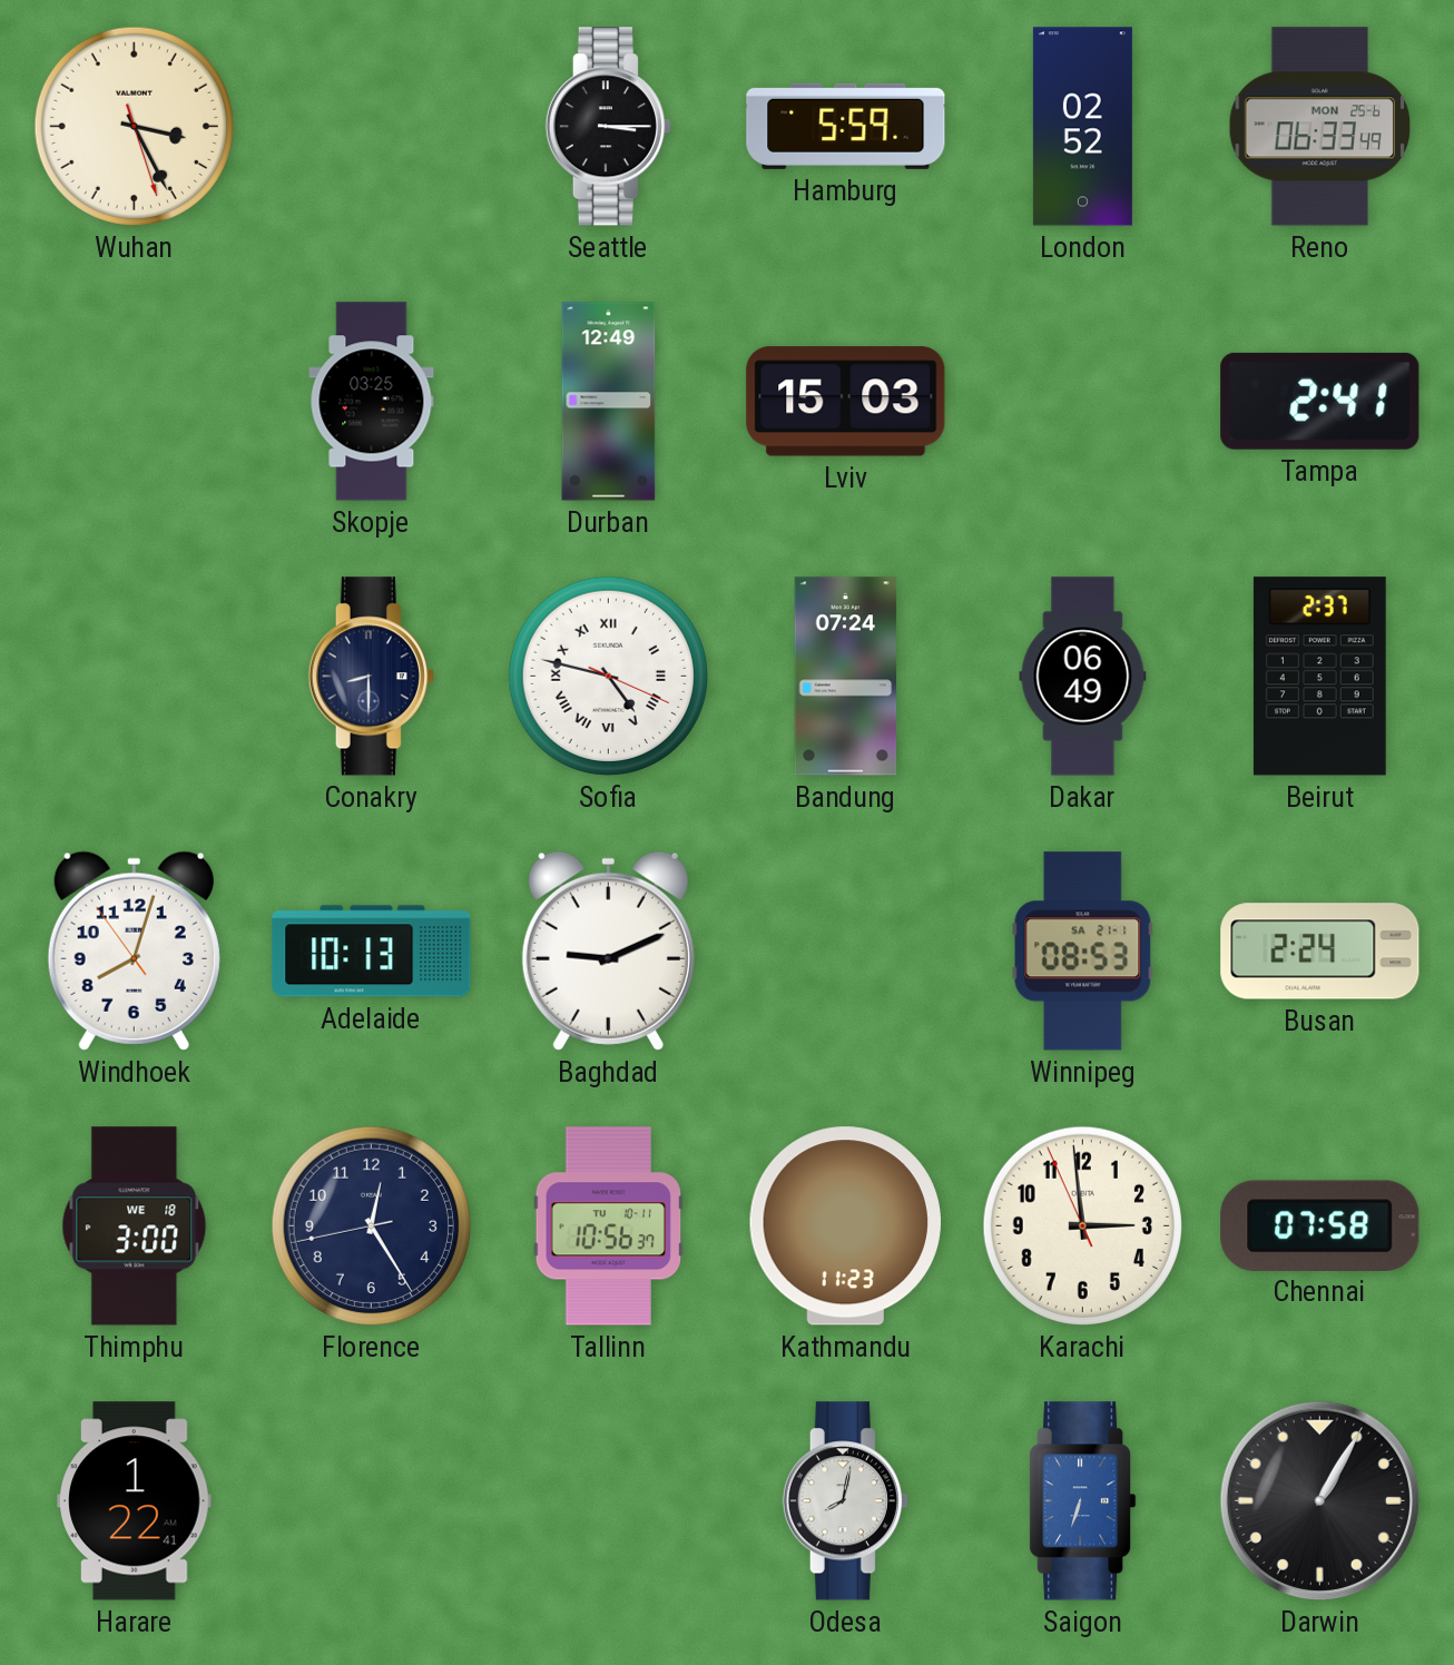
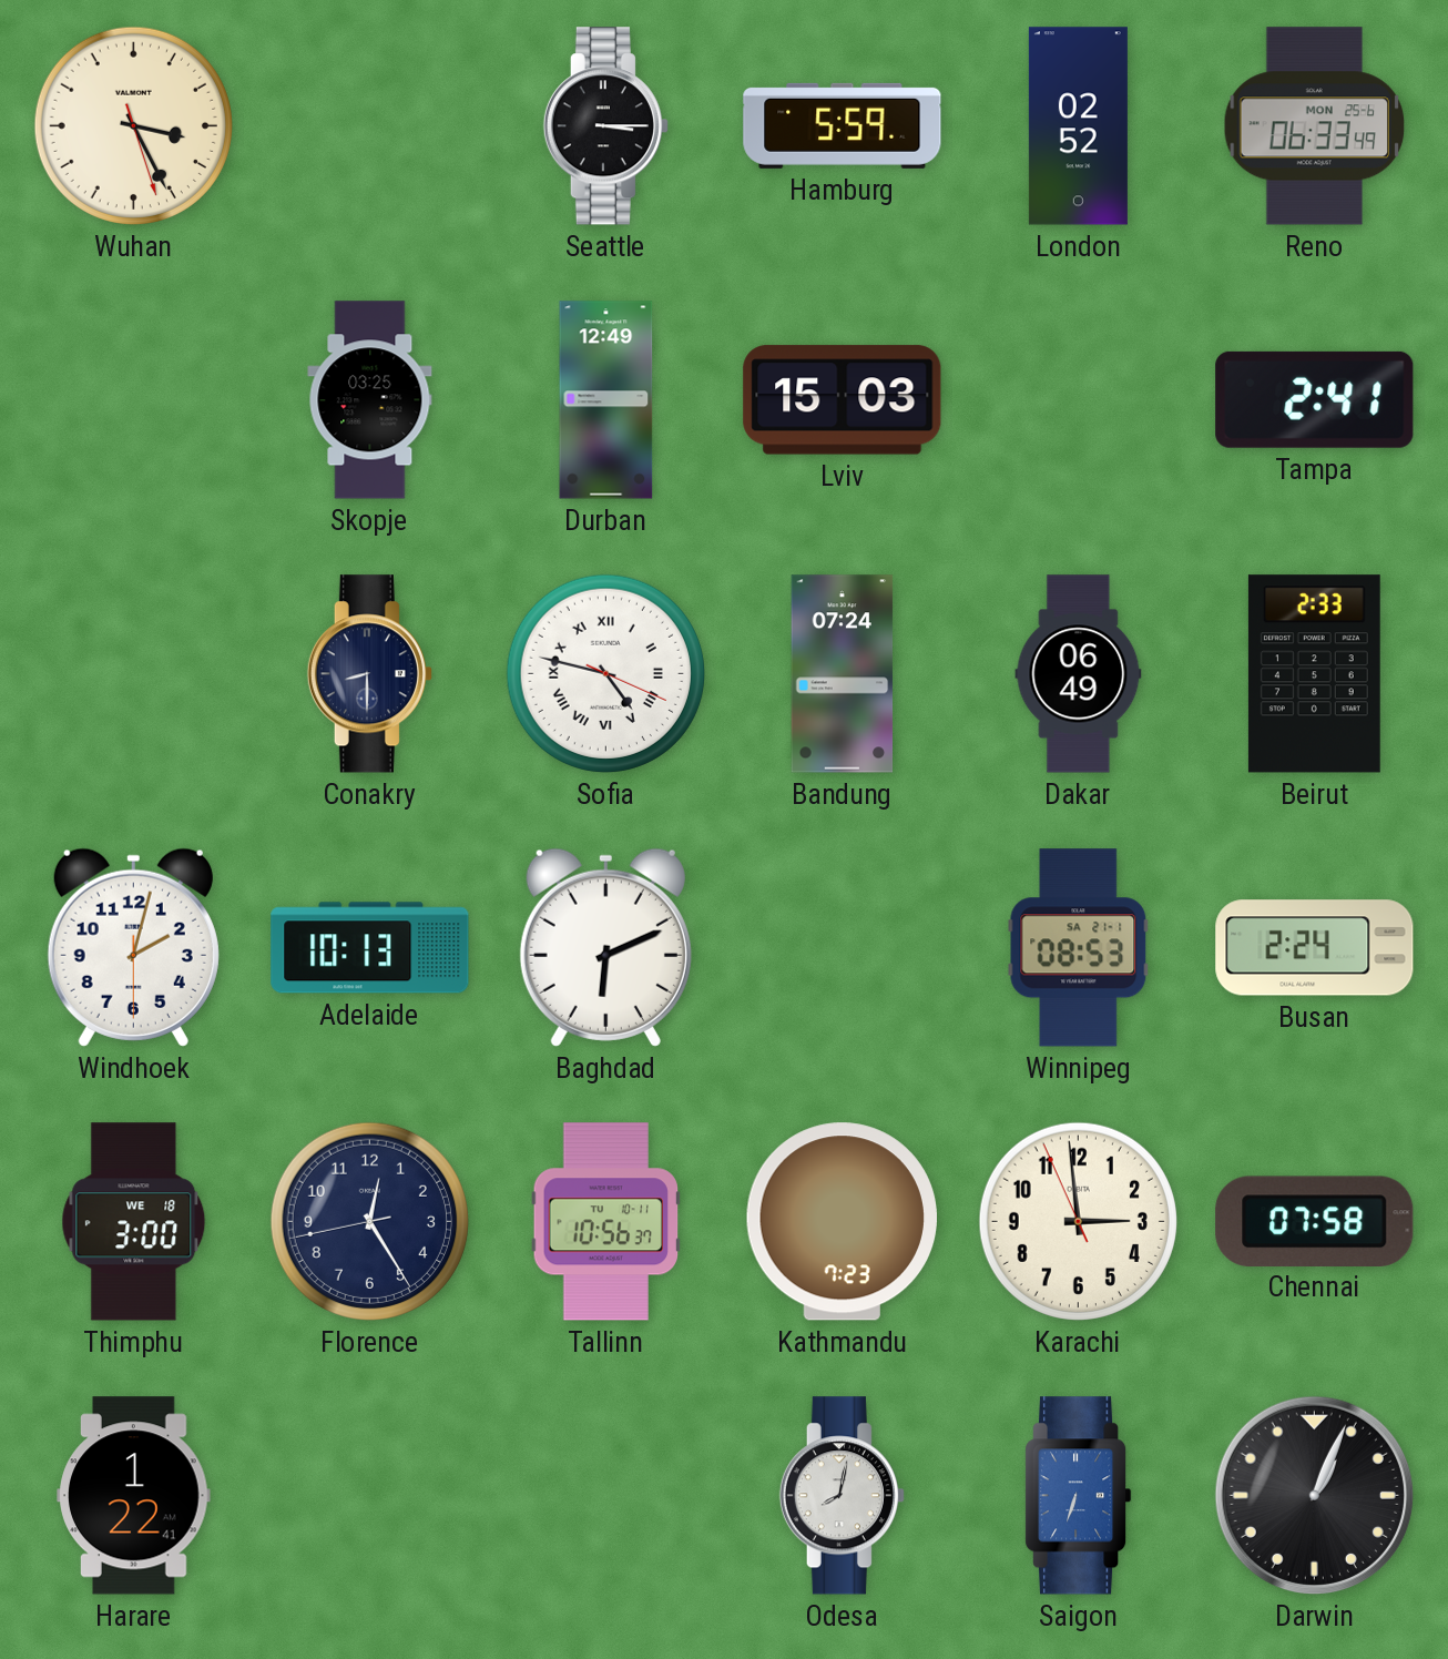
Beirut: 2:37 -> 2:33 (1314, 674)
Windhoek: 8:02 -> 2:02 (133, 947)
Baghdad: 9:11 -> 6:11 (605, 947)
Kathmandu: 11:23 -> 7:23 (842, 1222)
Darwin: 1:05 -> 1:04 (1314, 1495)
